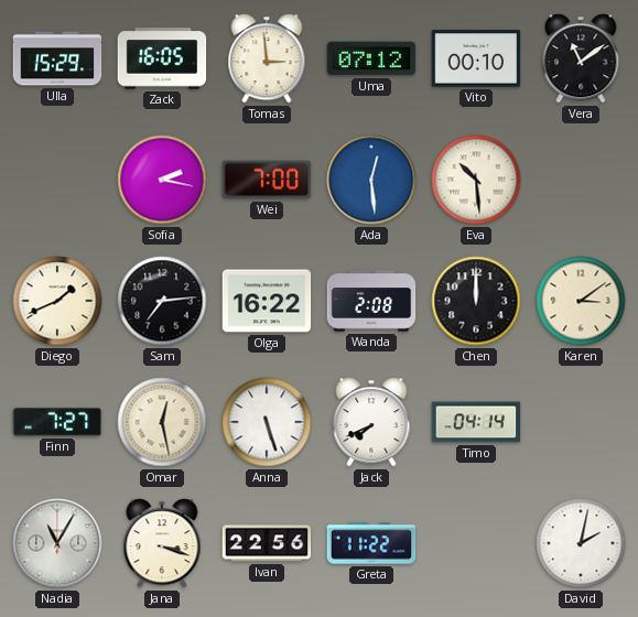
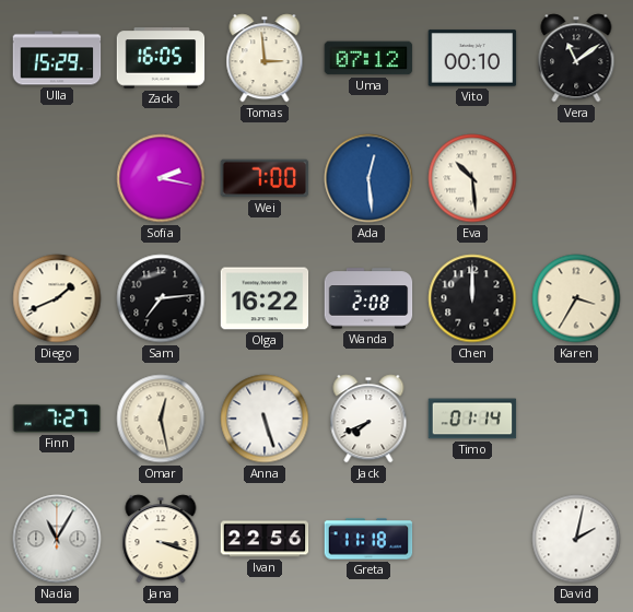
Karen: 3:09 -> 3:35 (576, 298)
Timo: 04:14 -> 01:14 (472, 419)
Greta: 11:22 -> 11:18 (368, 539)
